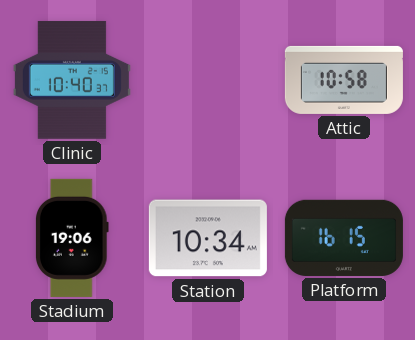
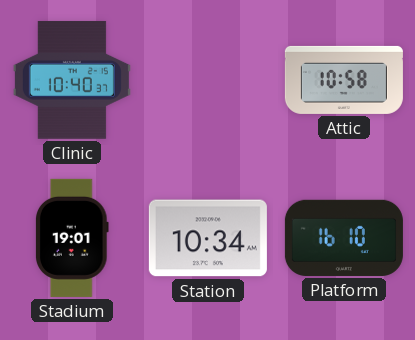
Stadium: 19:06 -> 19:01 (72, 238)
Platform: 16:15 -> 16:10 (344, 238)
